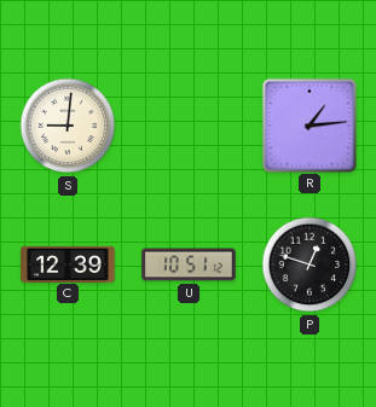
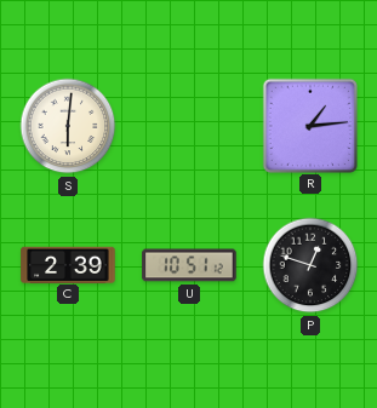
S: 9:01 -> 6:01 (68, 126)
C: 12:39 -> 2:39 (68, 264)
